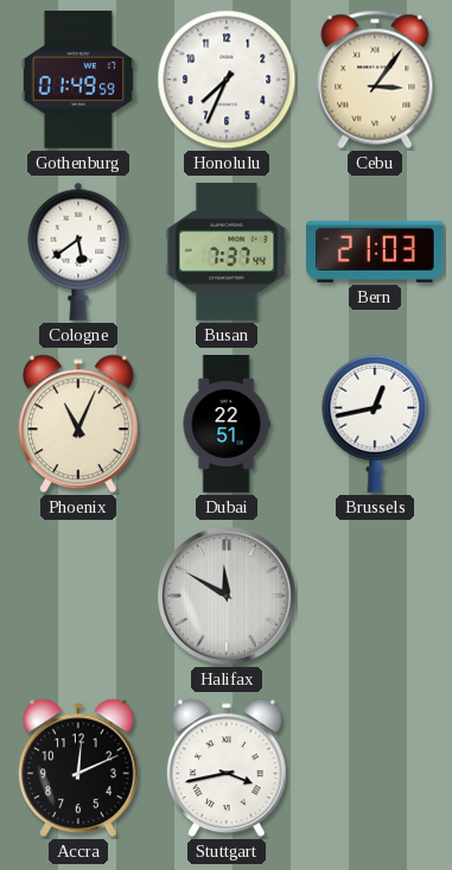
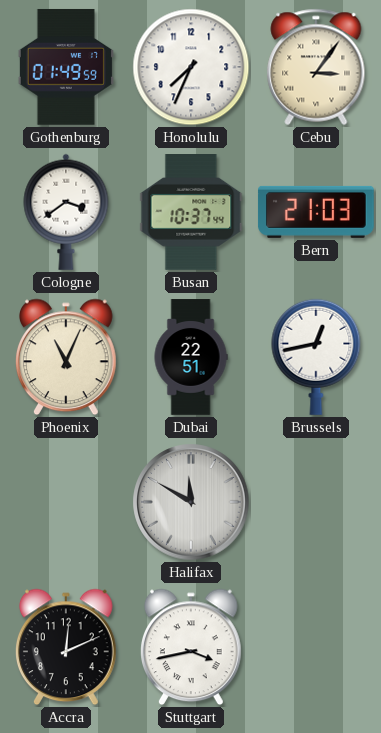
Cologne: 5:39 -> 3:39 (66, 212)
Busan: 7:37 -> 10:37 (191, 213)
